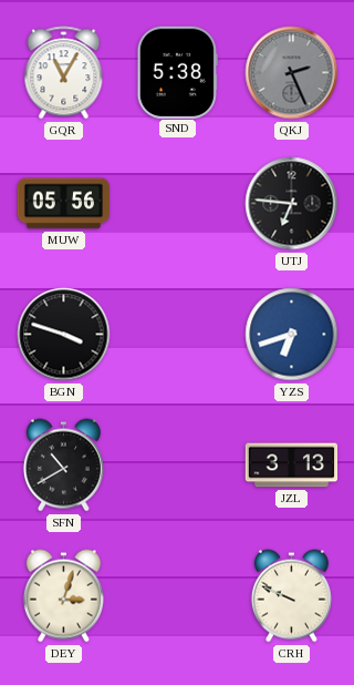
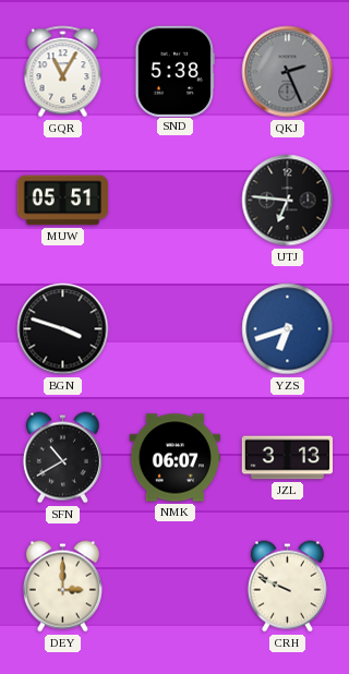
MUW: 05:56 -> 05:51 (63, 201)
NMK: none -> 06:07 (176, 458)
DEY: 3:03 -> 3:00 (62, 587)
